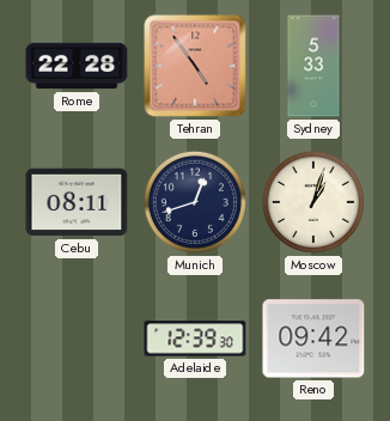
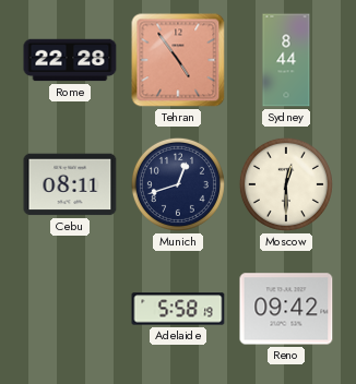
Sydney: 5:33 -> 8:44 (286, 60)
Moscow: 1:03 -> 12:30 (286, 184)
Adelaide: 12:39 -> 5:58 (178, 309)
